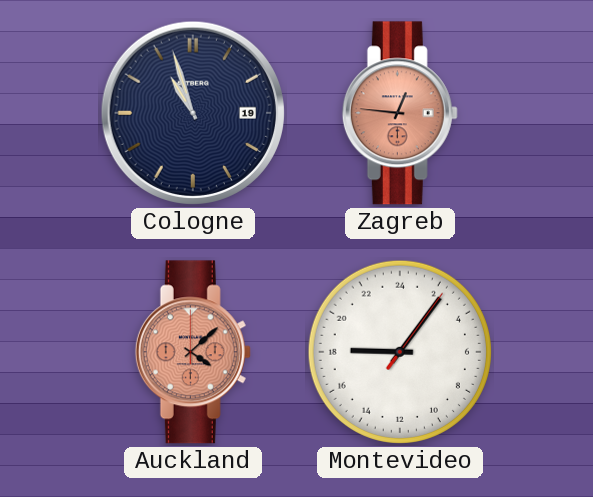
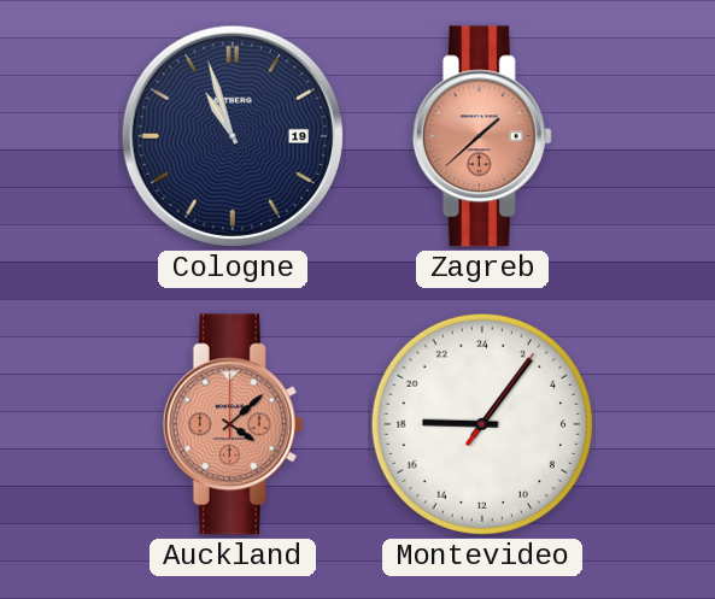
Zagreb: 12:46 -> 1:38 (482, 136)
